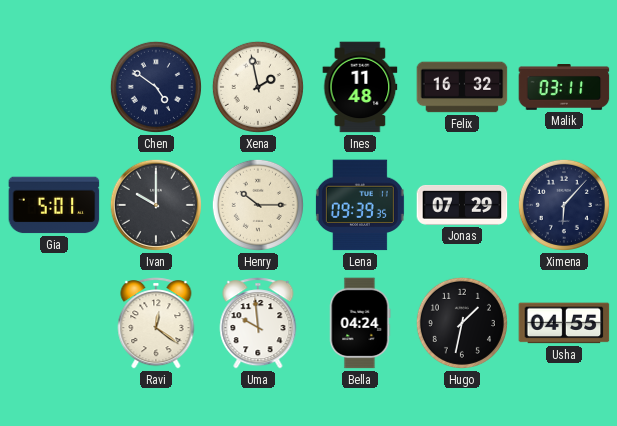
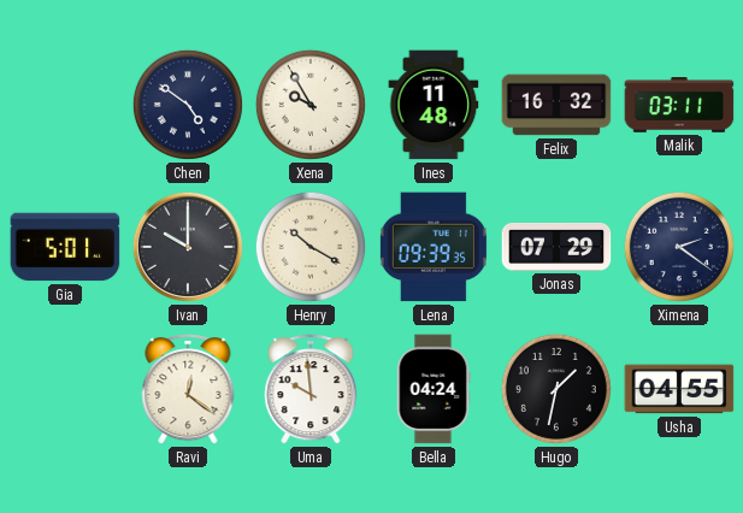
Xena: 1:58 -> 9:55 (311, 105)
Henry: 10:15 -> 10:20 (311, 247)
Ximena: 6:07 -> 2:21 (679, 247)
